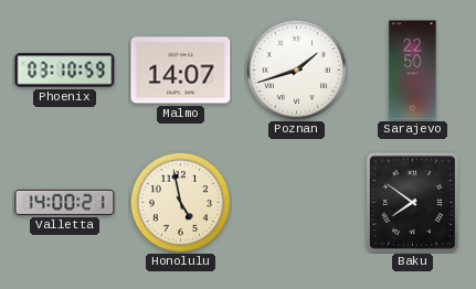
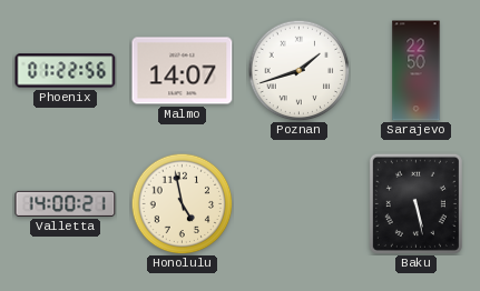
Phoenix: 03:10 -> 01:22 (66, 71)
Baku: 7:51 -> 5:28 (415, 203)
